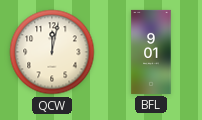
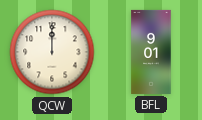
QCW: 12:02 -> 12:00 (52, 52)
